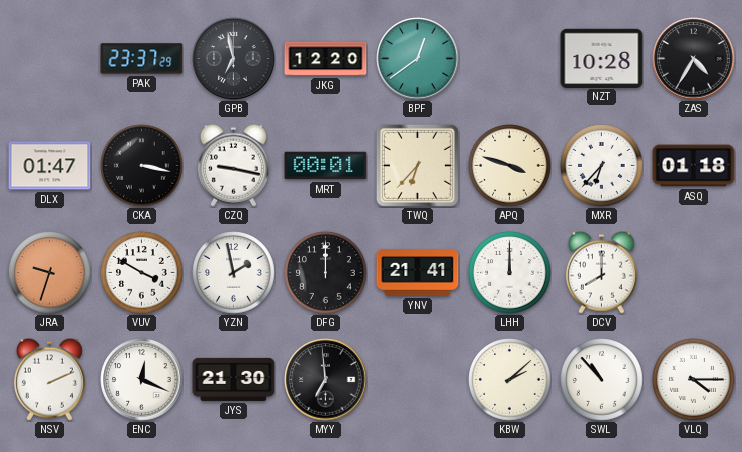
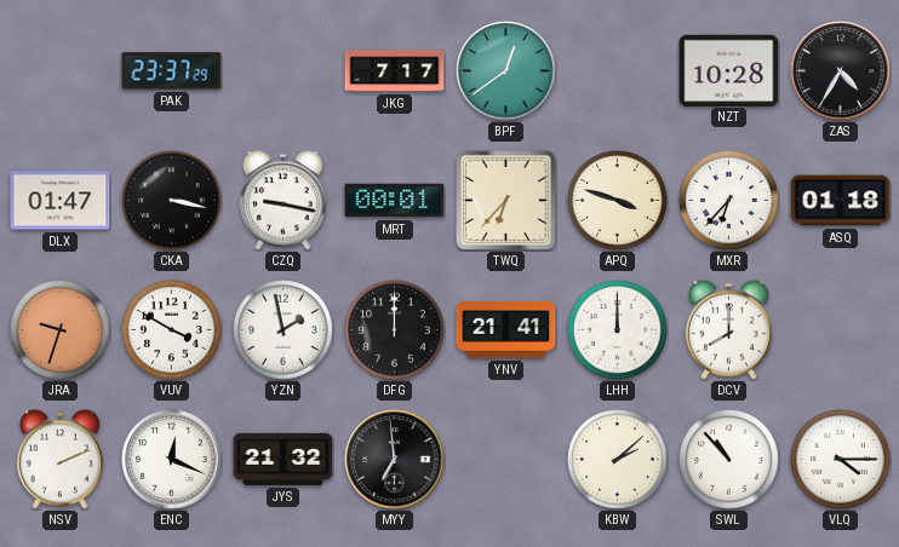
GPB: 6:58 -> none (234, 59)
JKG: 12:20 -> 7:17 (395, 71)
JYS: 21:30 -> 21:32 (284, 459)
